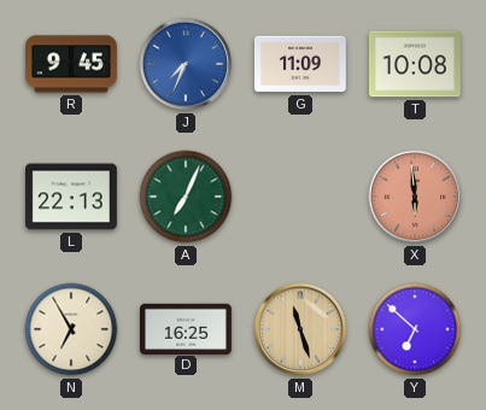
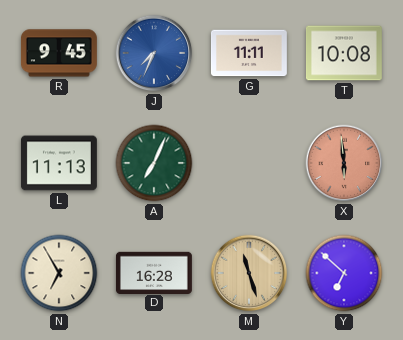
G: 11:09 -> 11:11 (249, 53)
L: 22:13 -> 11:13 (59, 163)
D: 16:25 -> 16:28 (154, 272)
